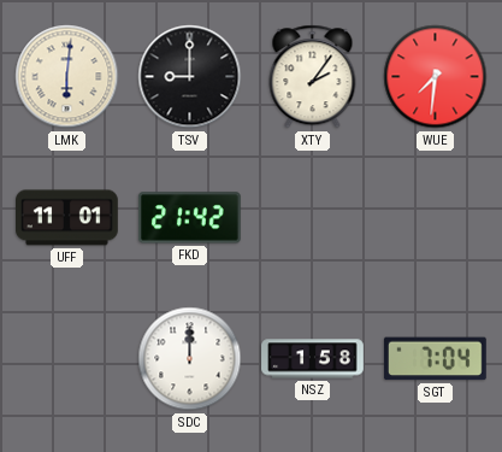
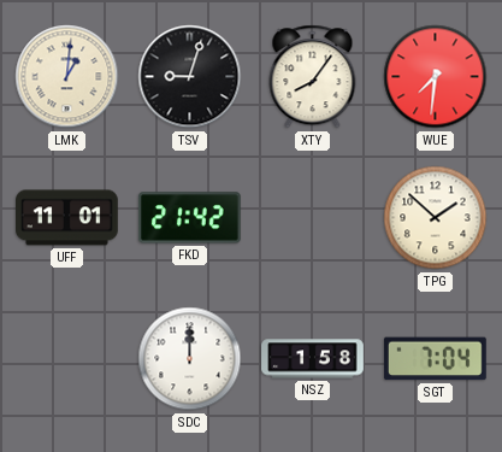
LMK: 6:01 -> 1:01 (67, 77)
TSV: 9:00 -> 9:03 (190, 77)
XTY: 2:06 -> 8:06 (313, 77)
TPG: none -> 1:52 (436, 218)
